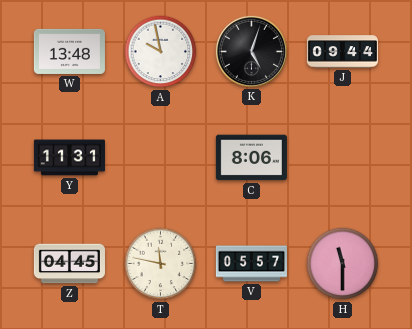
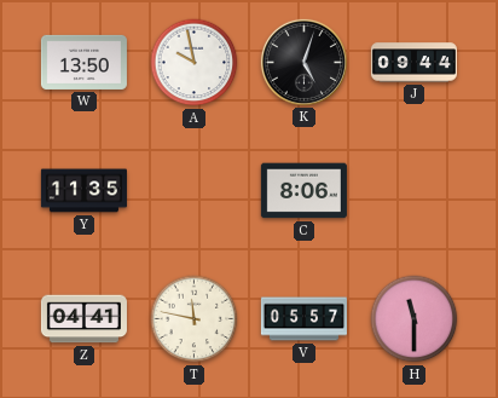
W: 13:48 -> 13:50 (83, 62)
Y: 11:31 -> 11:35 (83, 191)
Z: 04:45 -> 04:41 (83, 319)
